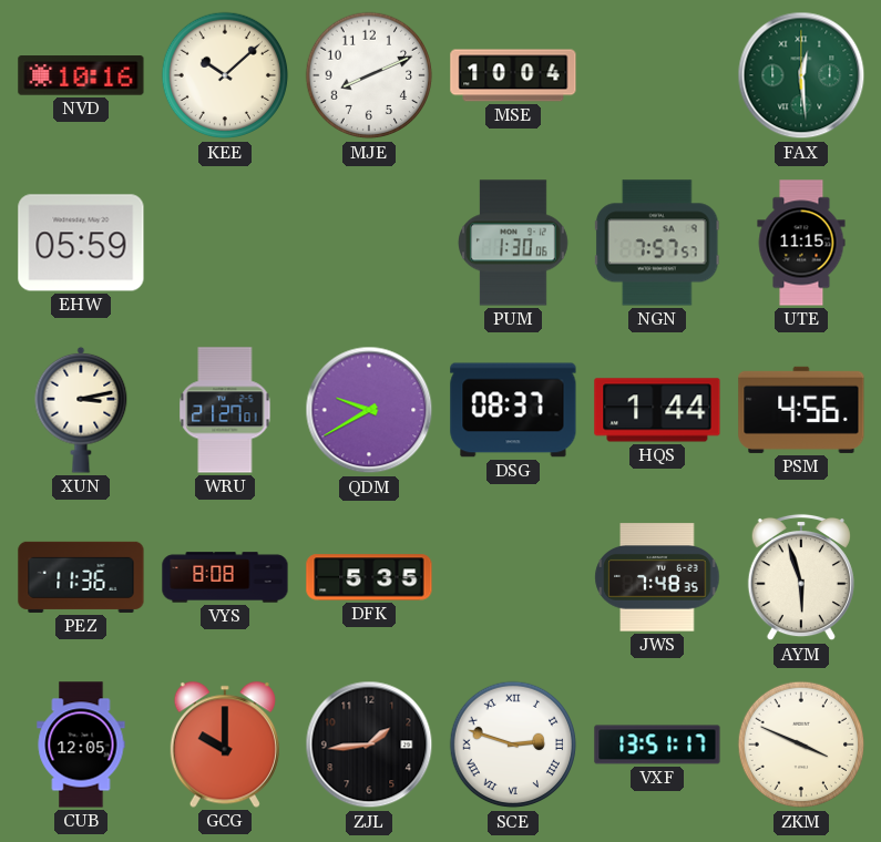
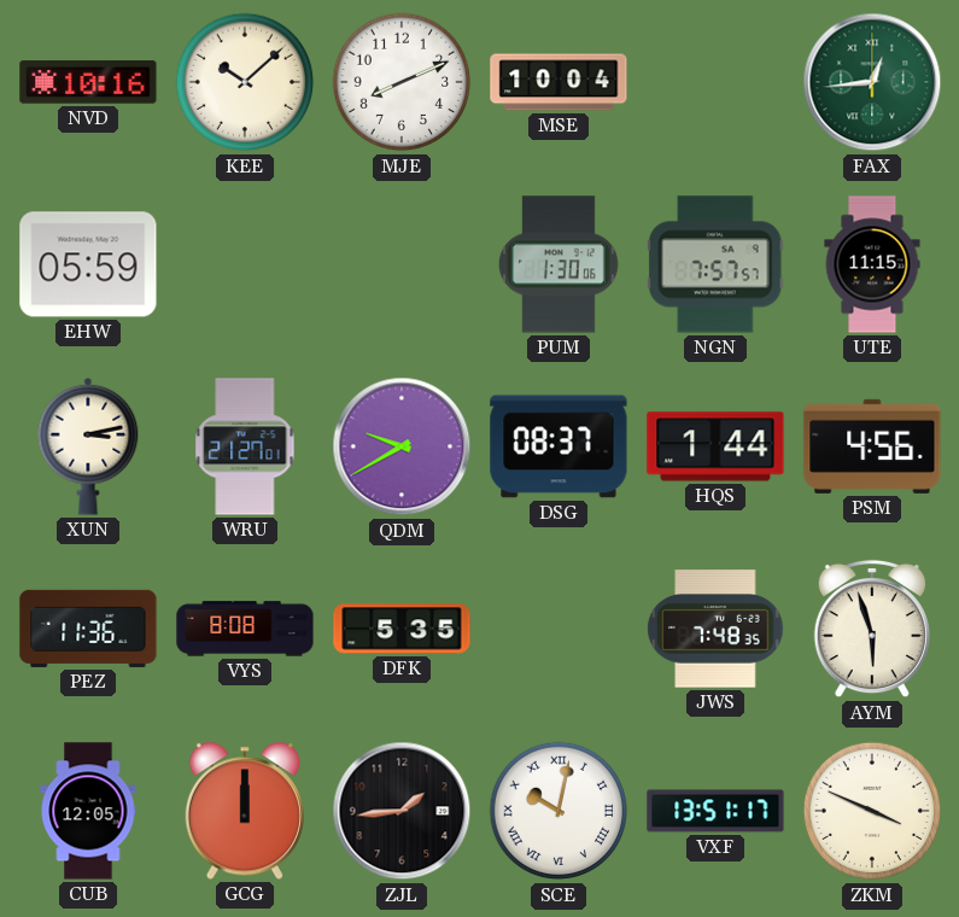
FAX: 12:29 -> 12:44 (872, 82)
GCG: 10:00 -> 12:00 (245, 811)
SCE: 2:48 -> 10:02 (559, 811)
